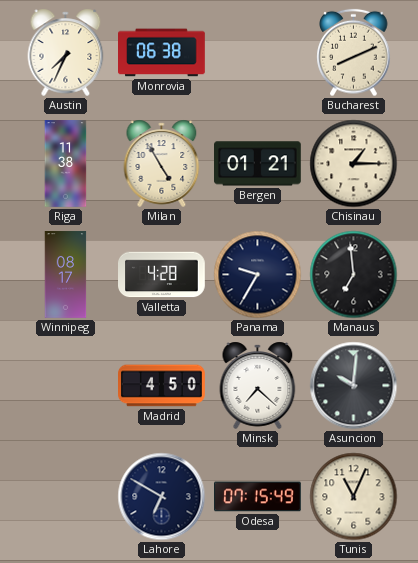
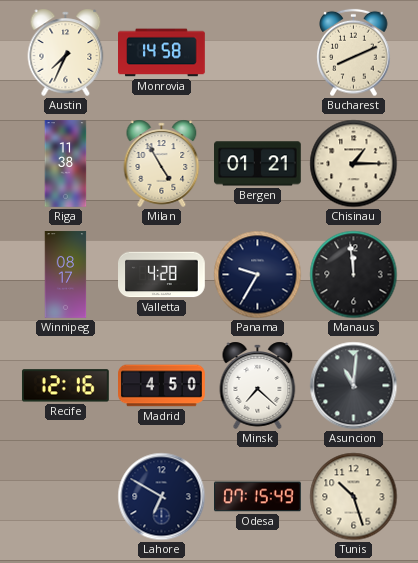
Monrovia: 06:38 -> 14:58 (162, 53)
Manaus: 6:59 -> 11:59 (354, 275)
Recife: none -> 12:16 (65, 386)
Asuncion: 10:01 -> 11:01 (354, 386)
Tunis: 11:04 -> 10:27 (354, 497)
